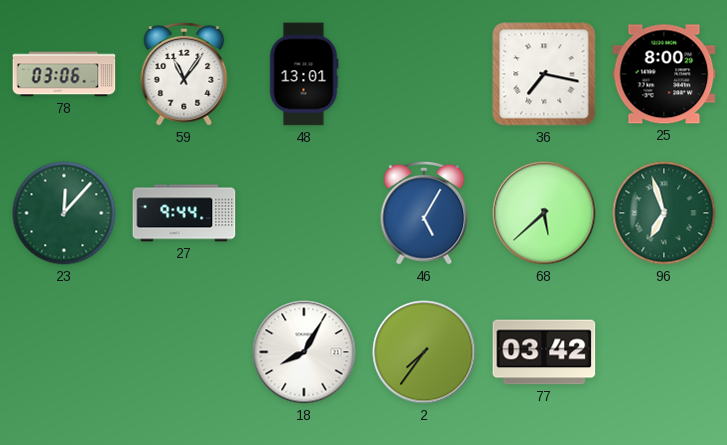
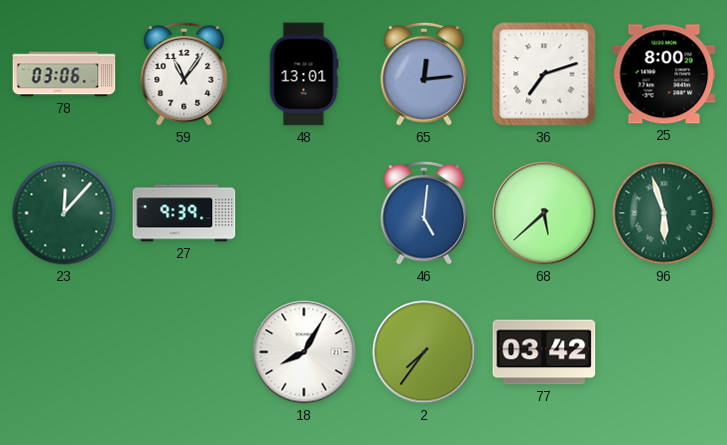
65: none -> 12:14 (424, 74)
36: 7:17 -> 7:12 (544, 74)
27: 9:44 -> 9:39 (184, 213)
46: 5:05 -> 5:01 (424, 213)
96: 6:57 -> 5:57 (664, 213)
